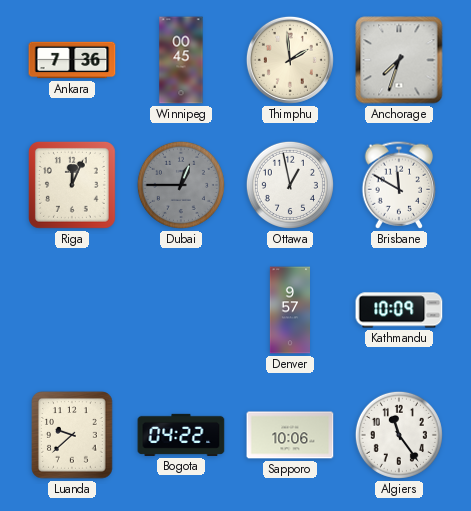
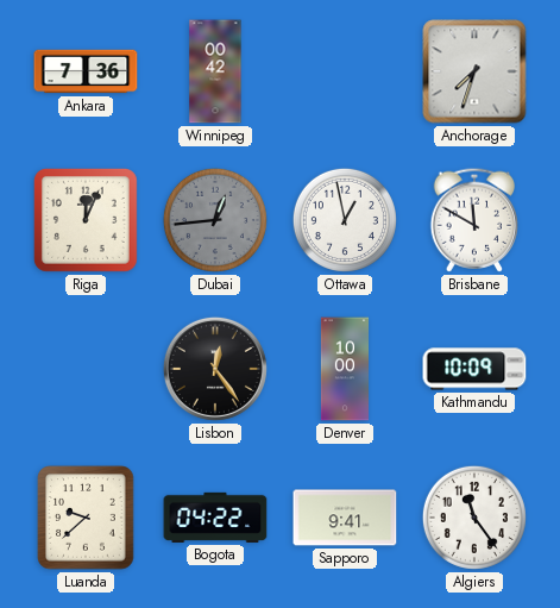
Winnipeg: 00:45 -> 00:42 (215, 71)
Thimphu: 1:59 -> none (290, 60)
Dubai: 12:45 -> 12:44 (215, 220)
Lisbon: none -> 12:24 (215, 369)
Denver: 9:57 -> 10:00 (344, 369)
Sapporo: 10:06 -> 9:41 (345, 518)
